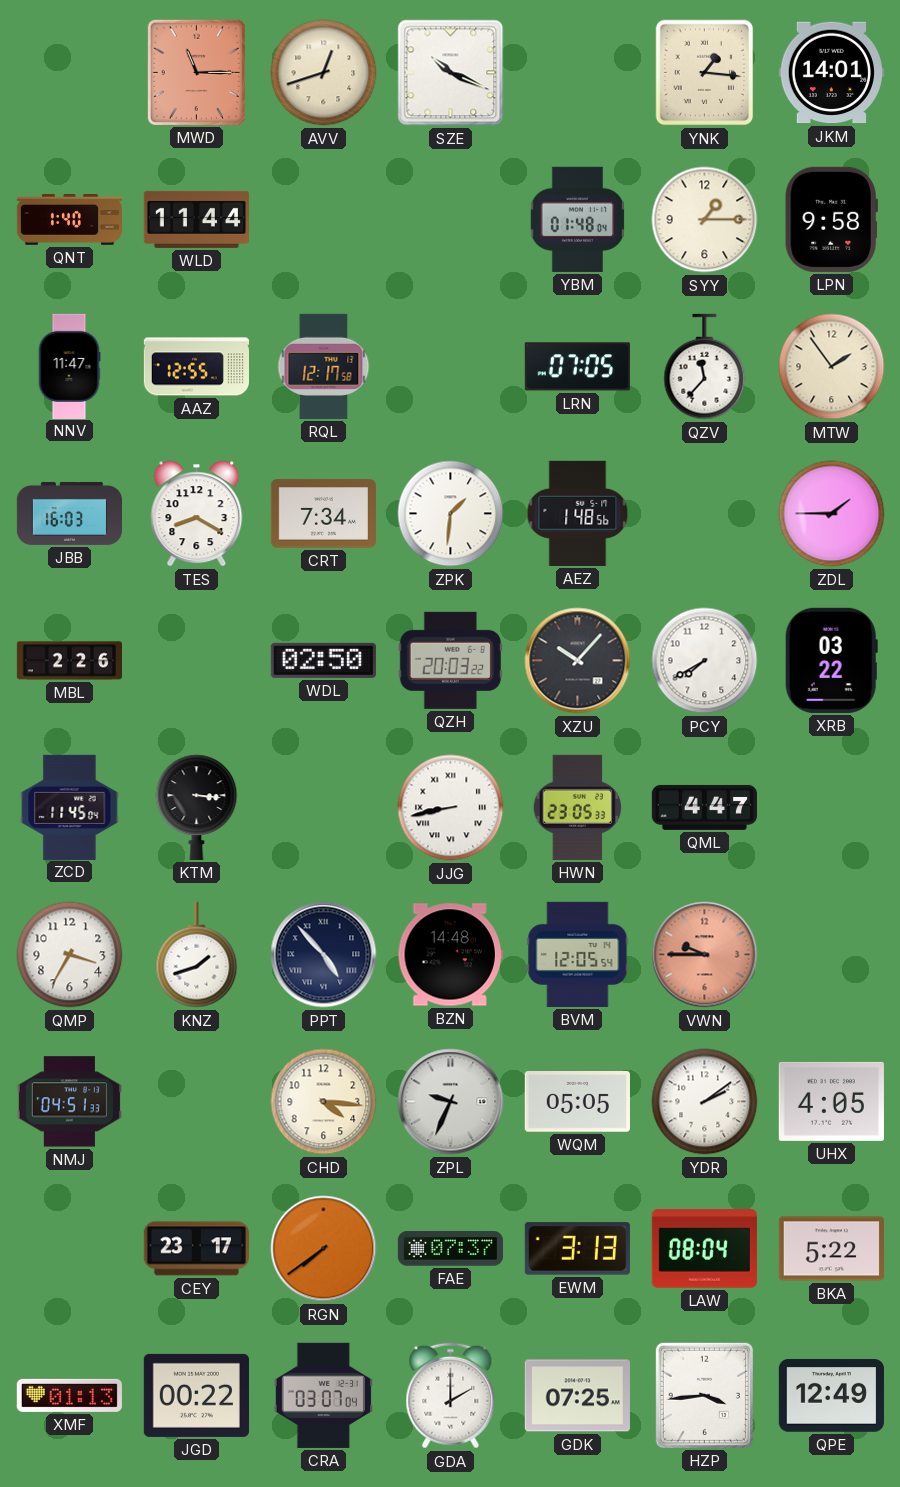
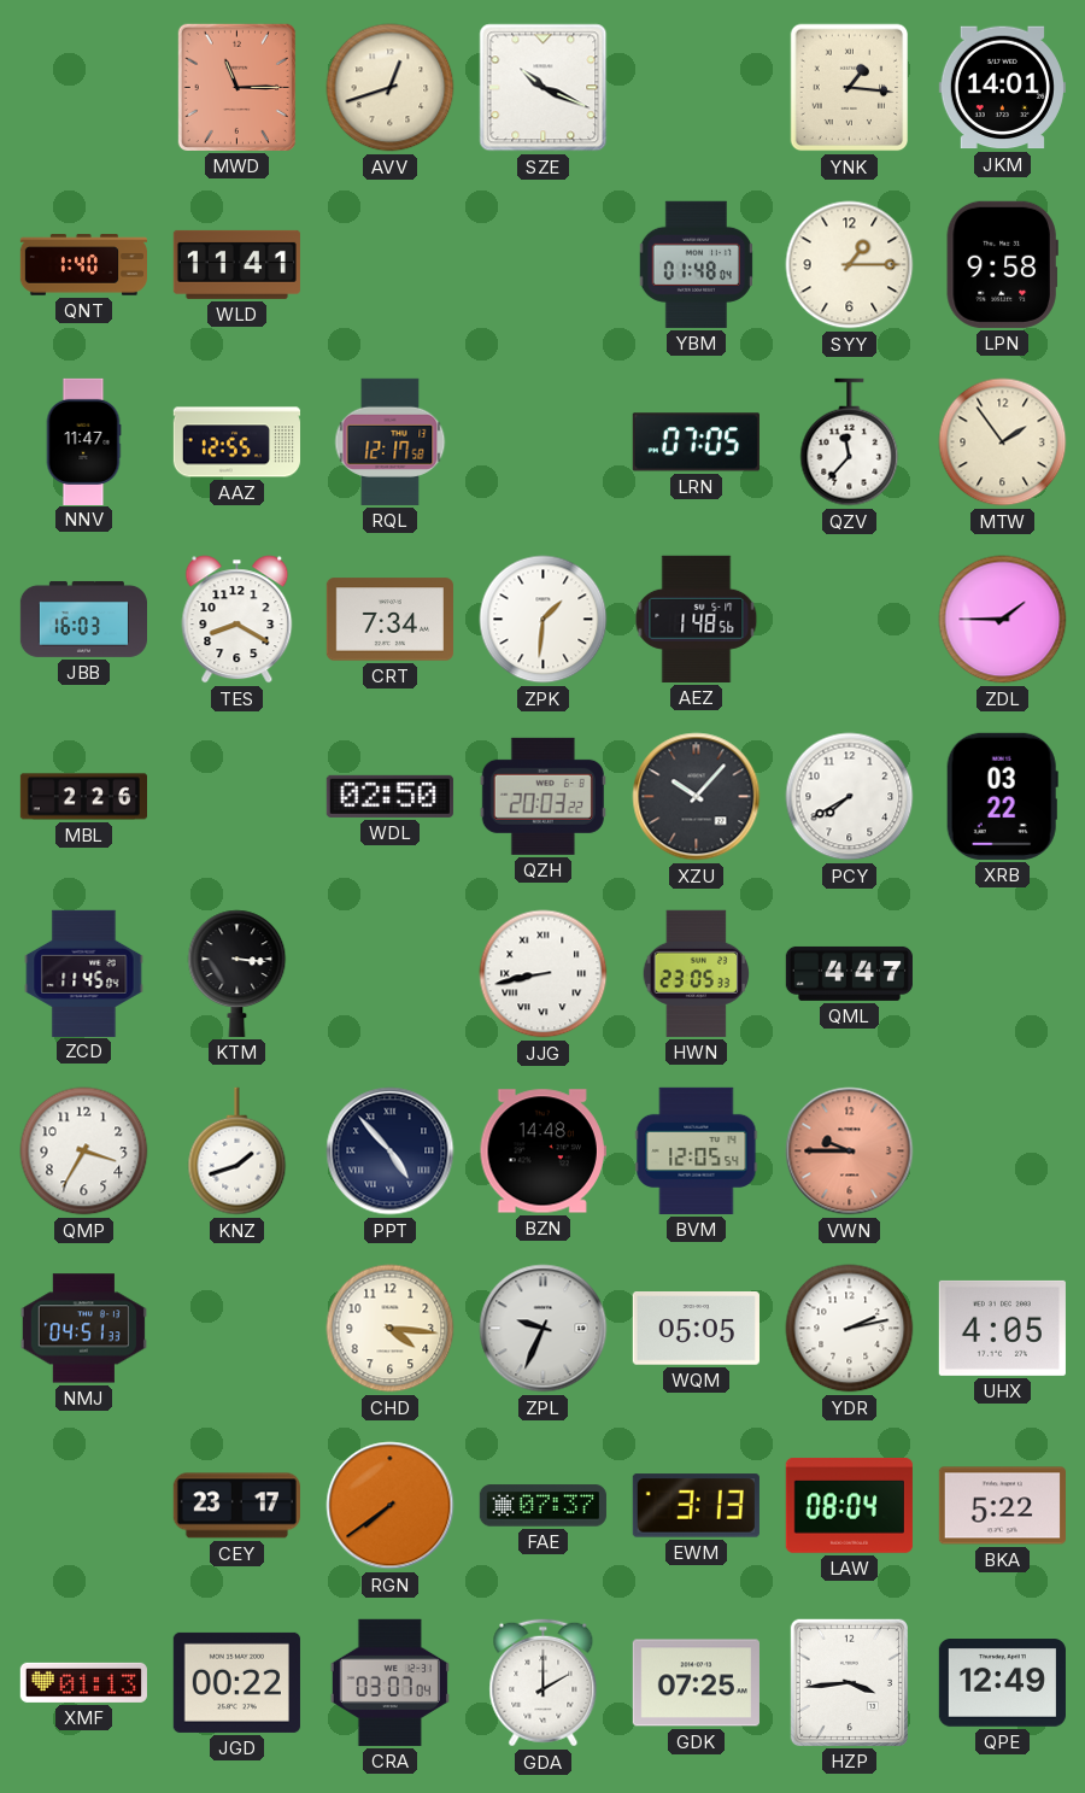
WLD: 11:44 -> 11:41 (236, 264)
YDR: 2:09 -> 2:13 (850, 1329)
